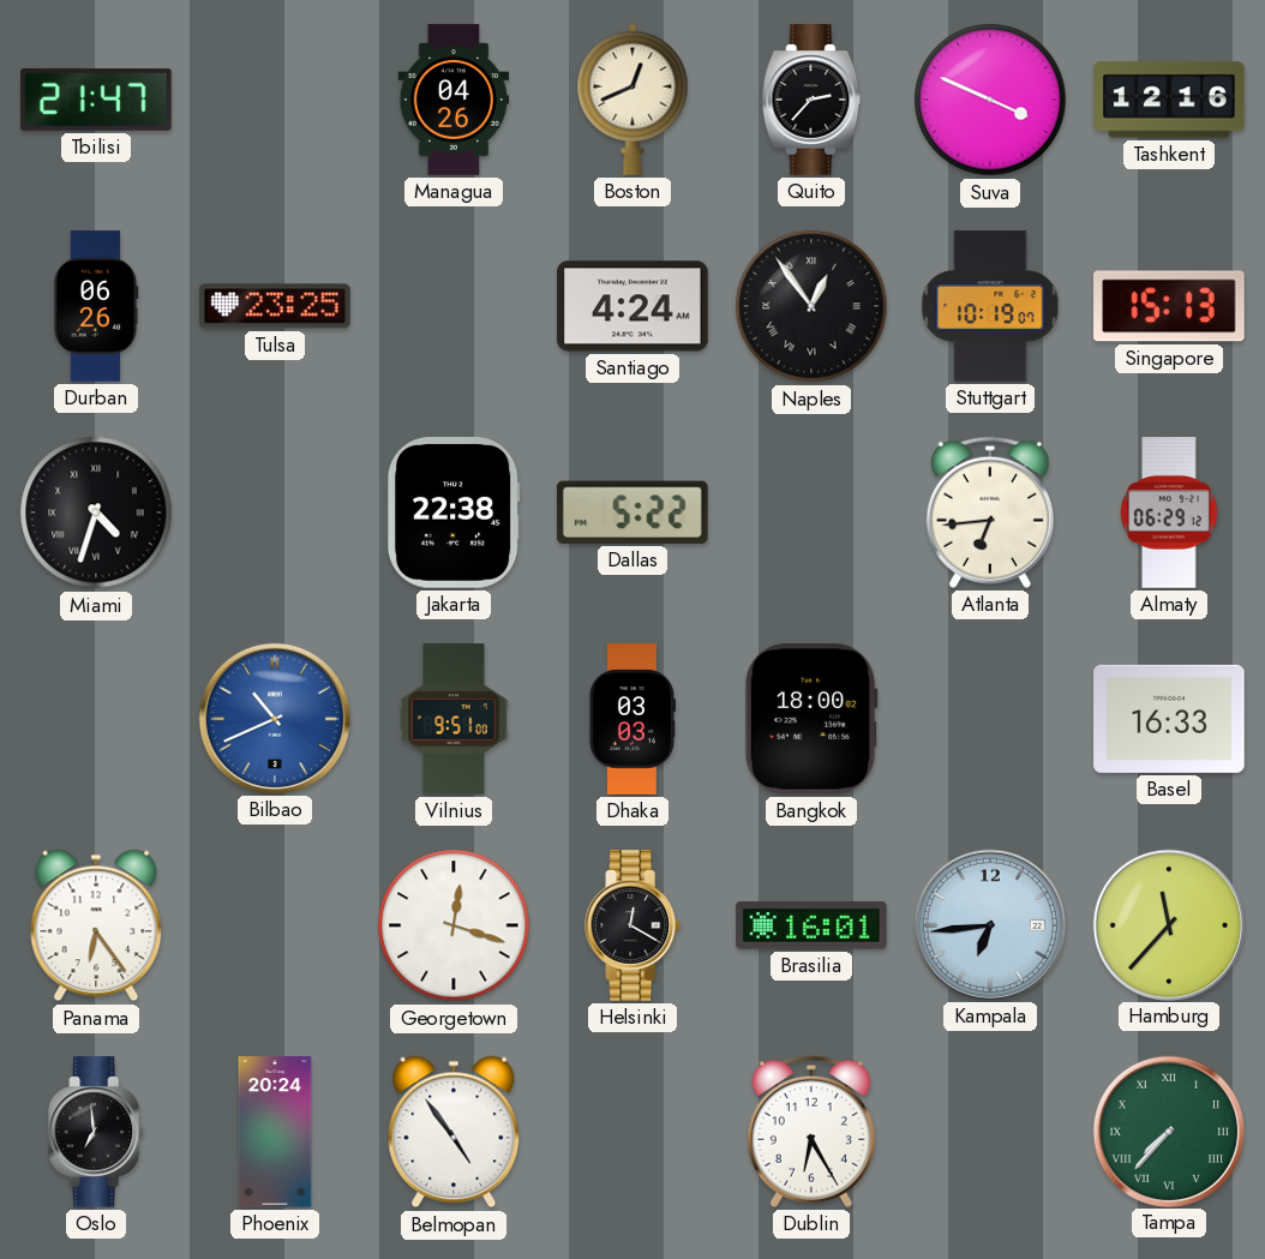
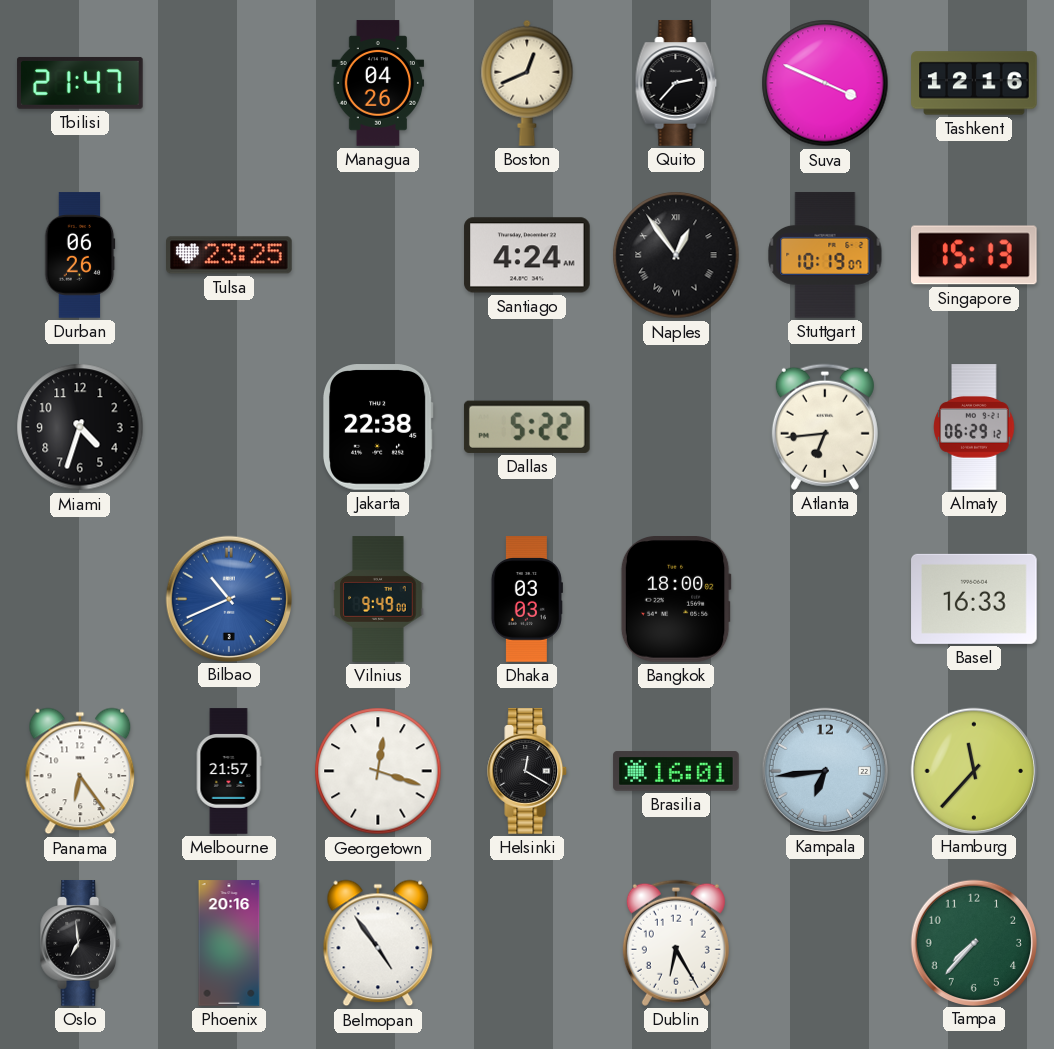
Miami numerals: Roman -> Arabic (80, 427)
Vilnius: 9:51 -> 9:49 (378, 599)
Melbourne: none -> 21:57 (229, 771)
Phoenix: 20:24 -> 20:16 (229, 943)
Tampa numerals: Roman -> Arabic (973, 942)
